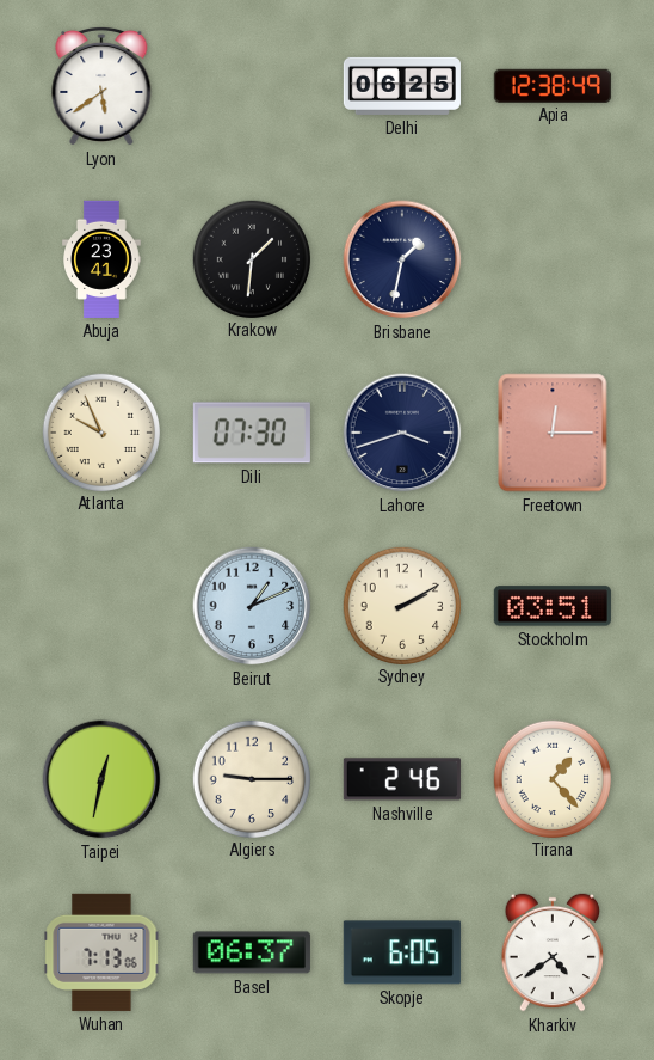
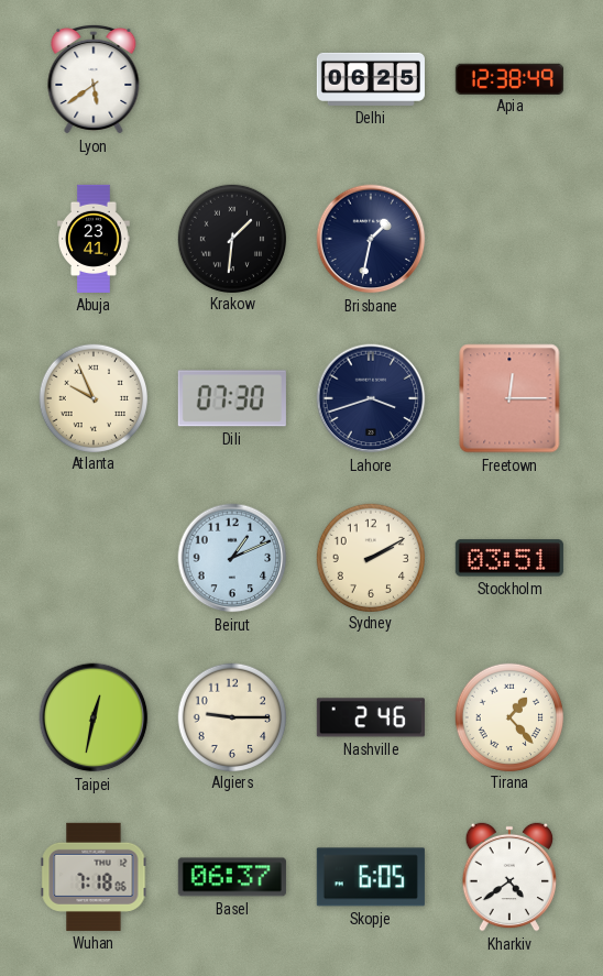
Wuhan: 7:13 -> 7:18 (94, 877)
